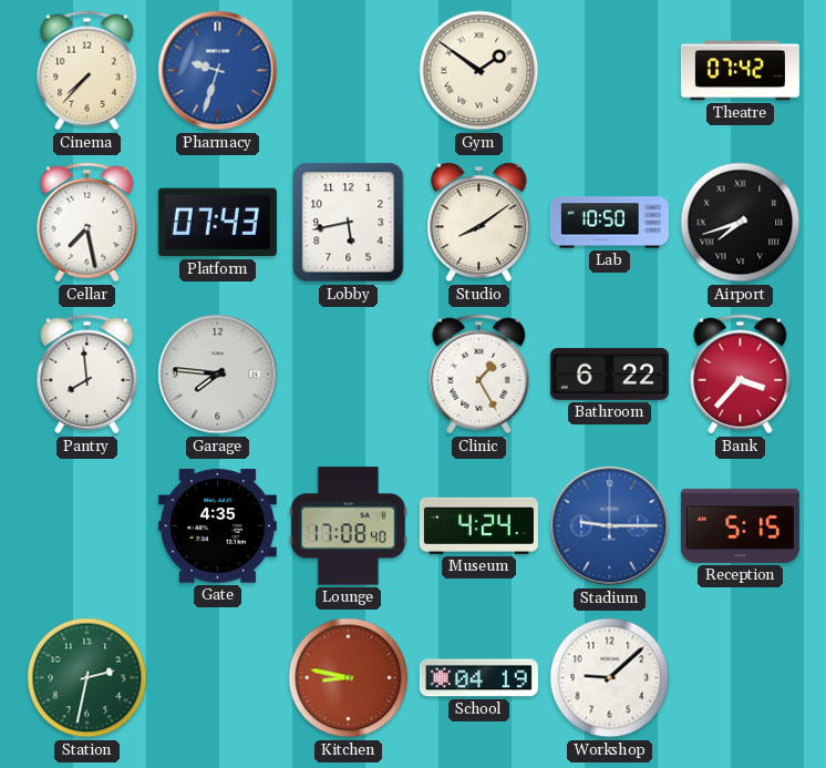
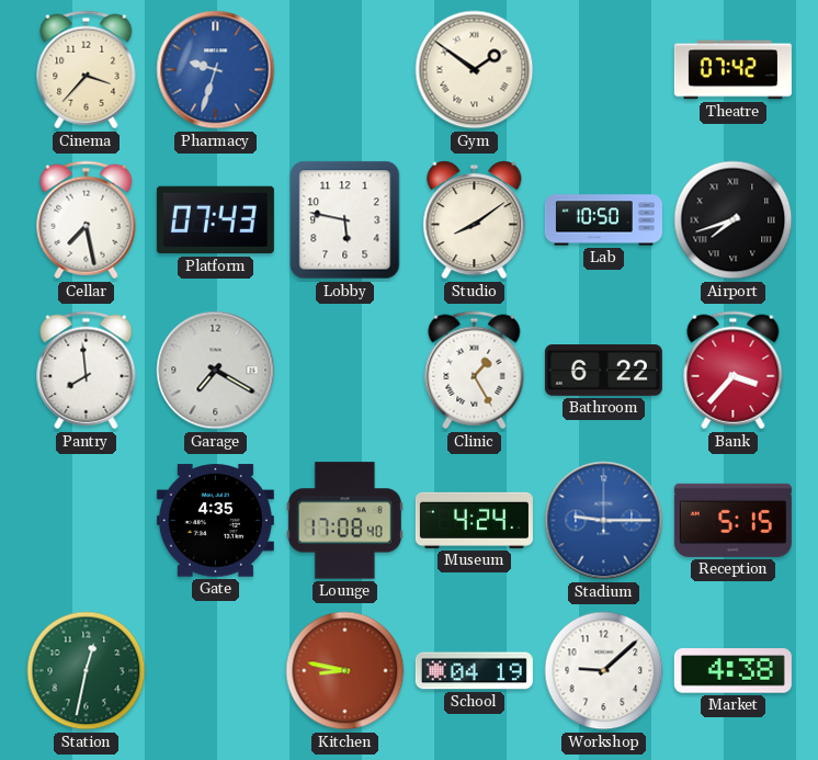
Cinema: 7:37 -> 3:37 (87, 70)
Lobby: 5:43 -> 5:47 (345, 220)
Garage: 7:46 -> 7:20 (216, 371)
Station: 2:32 -> 12:32 (87, 671)
Market: none -> 4:38 (732, 671)
